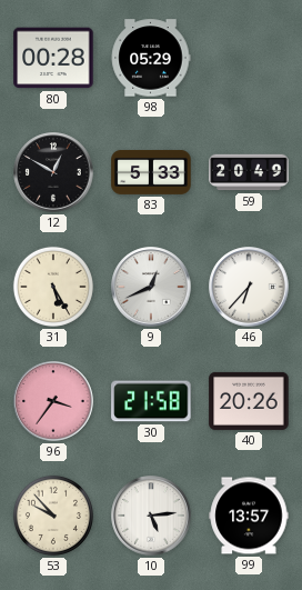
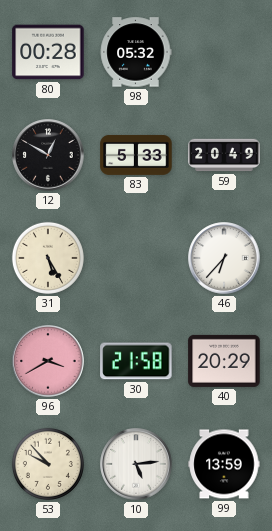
98: 05:29 -> 05:32 (136, 52)
9: 12:41 -> none (151, 287)
96: 3:36 -> 3:40 (48, 361)
40: 20:26 -> 20:29 (224, 361)
99: 13:57 -> 13:59 (224, 464)
